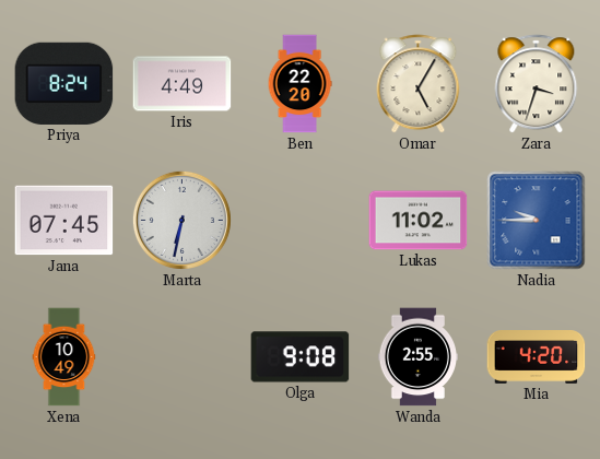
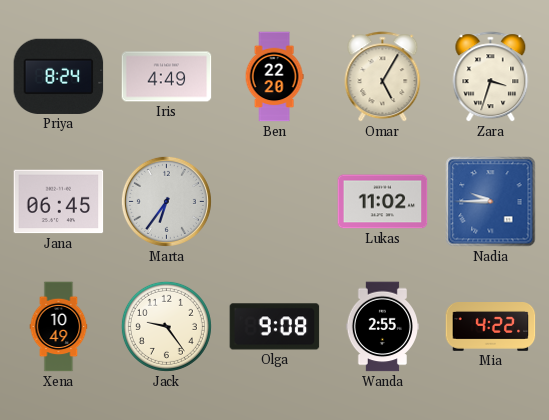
Jana: 07:45 -> 06:45 (59, 202)
Marta: 6:32 -> 6:36 (166, 201)
Jack: none -> 9:24 (166, 326)
Mia: 4:20 -> 4:22 (491, 327)
